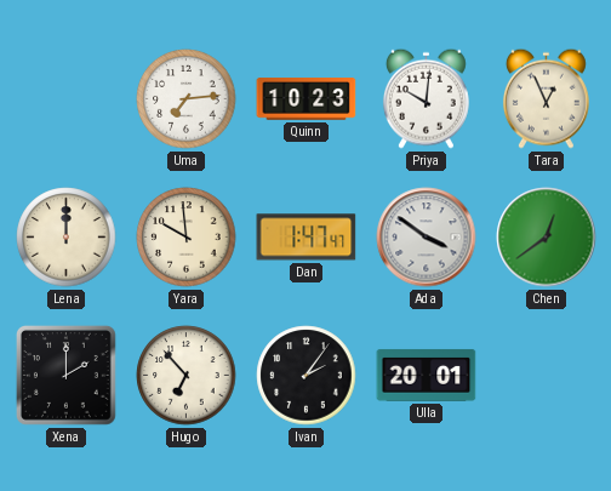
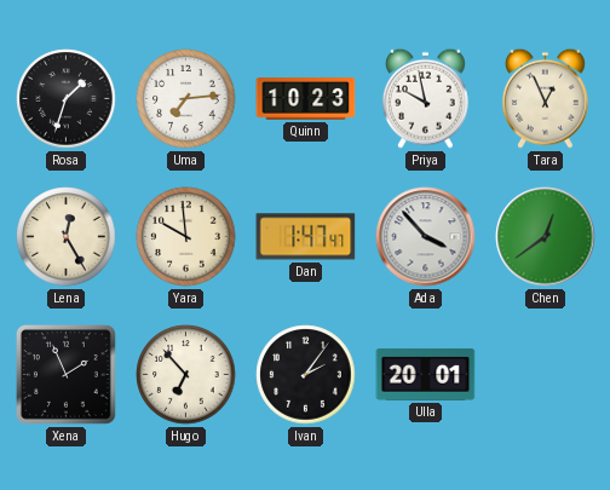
Rosa: none -> 1:33 (67, 99)
Priya: 10:01 -> 9:58 (425, 98)
Lena: 12:00 -> 12:25 (67, 237)
Ada: 3:51 -> 3:53 (426, 237)
Xena: 2:00 -> 1:56 (67, 375)
